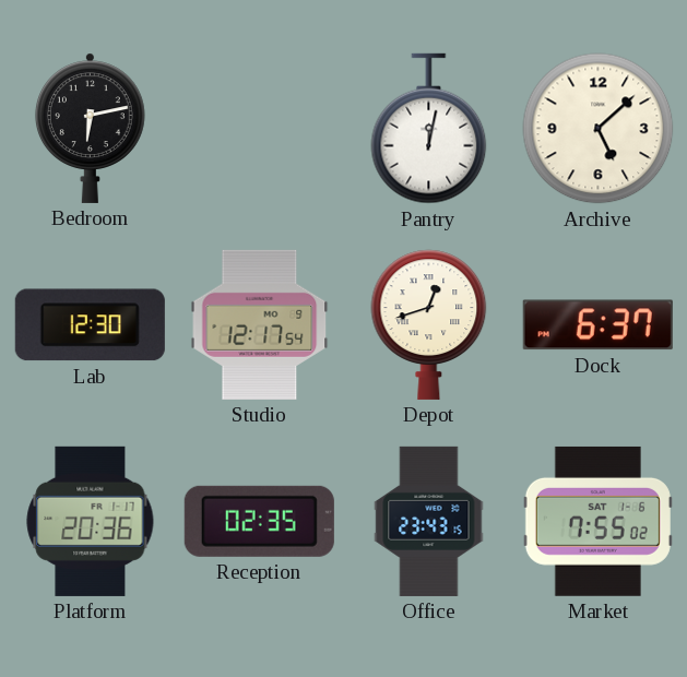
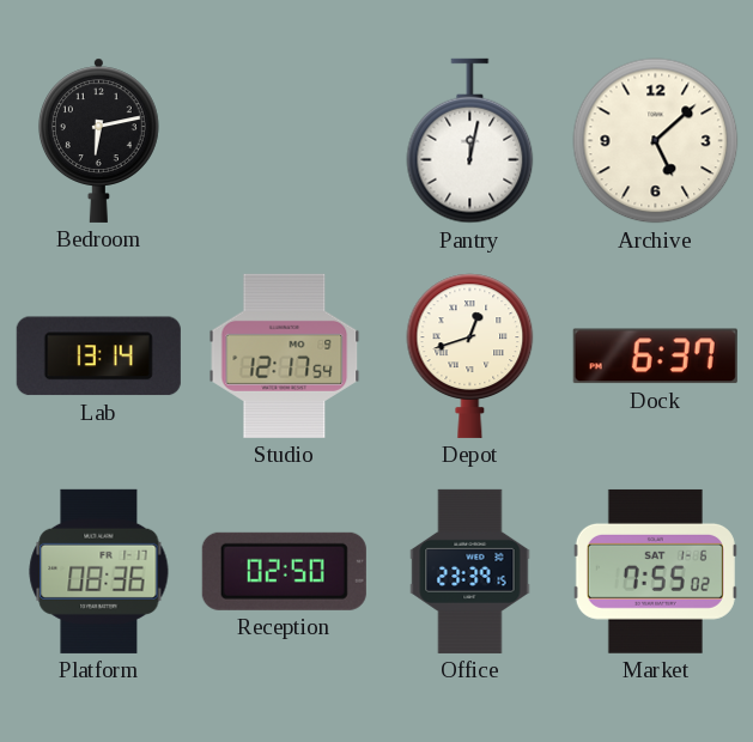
Lab: 12:30 -> 13:14 (98, 357)
Platform: 20:36 -> 08:36 (99, 571)
Reception: 02:35 -> 02:50 (284, 571)
Office: 23:43 -> 23:39 (470, 571)
